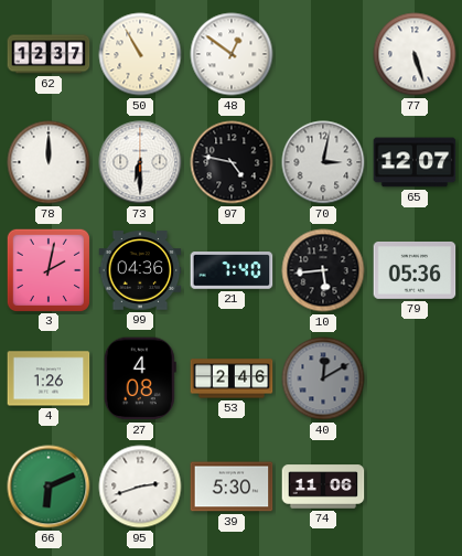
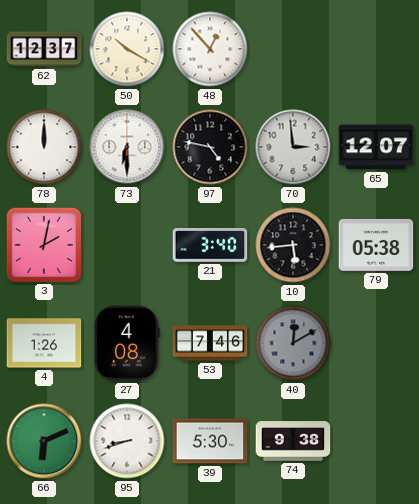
50: 10:55 -> 10:20 (127, 49)
48: 12:51 -> 12:53 (210, 49)
77: 5:27 -> none (415, 54)
70: 3:02 -> 2:59 (293, 147)
99: 04:36 -> none (140, 270)
21: 7:40 -> 3:40 (210, 245)
79: 05:36 -> 05:38 (376, 245)
53: 2:46 -> 7:46 (210, 343)
95: 2:42 -> 8:42 (127, 441)
74: 11:06 -> 9:38 (293, 441)
